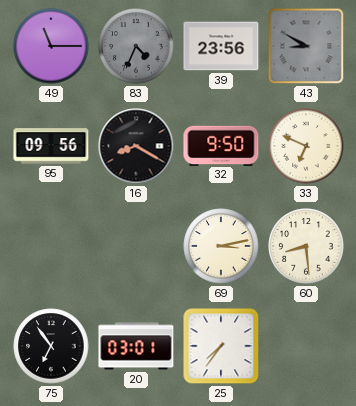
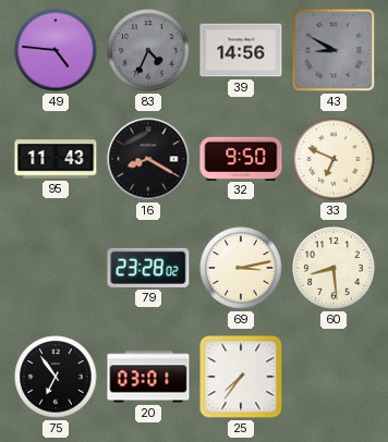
49: 11:15 -> 4:46 (56, 50)
39: 23:56 -> 14:56 (241, 50)
95: 09:56 -> 11:43 (56, 159)
79: none -> 23:28 (148, 268)
